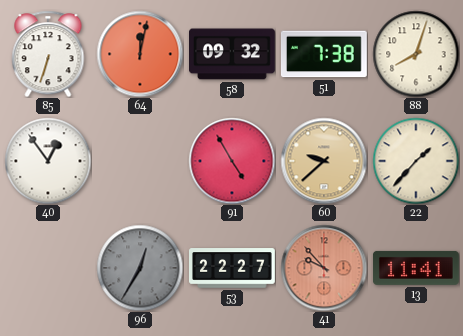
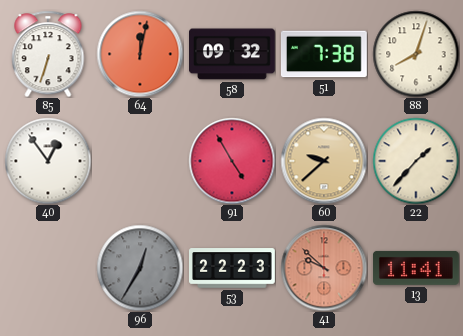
53: 22:27 -> 22:23 (233, 268)
41: 9:53 -> 9:52 (324, 268)
